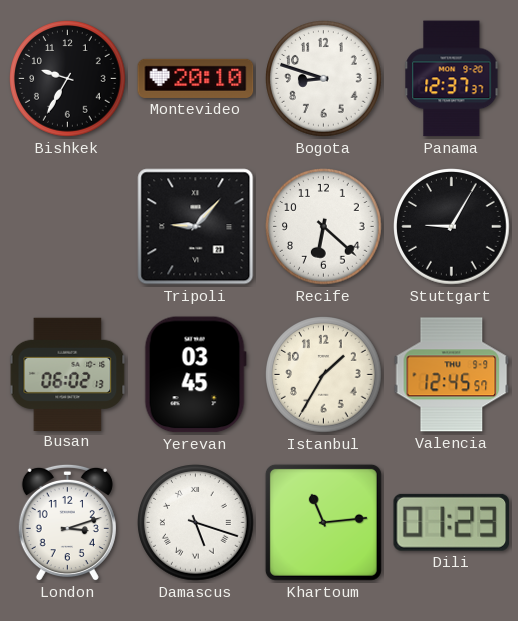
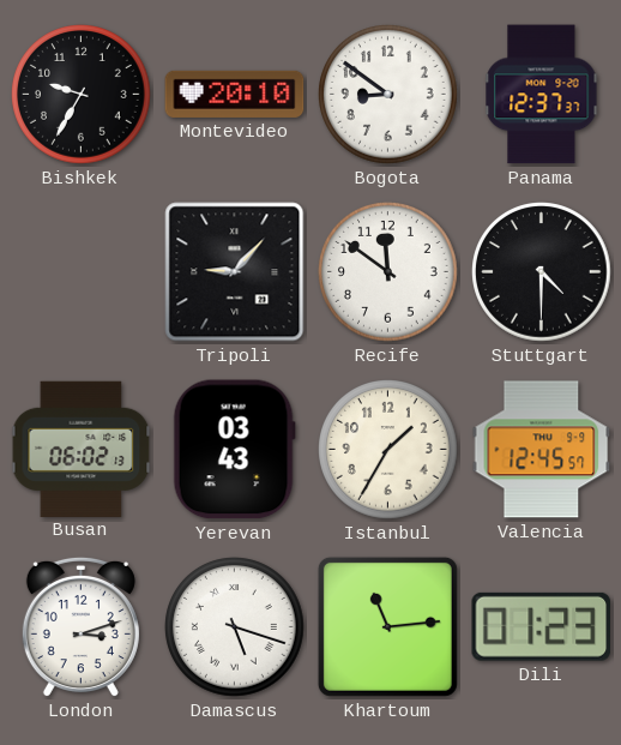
Bogota: 8:48 -> 8:51 (388, 95)
Recife: 6:22 -> 11:51 (388, 272)
Stuttgart: 9:05 -> 4:30 (542, 272)
Yerevan: 03:45 -> 03:43 (234, 450)
